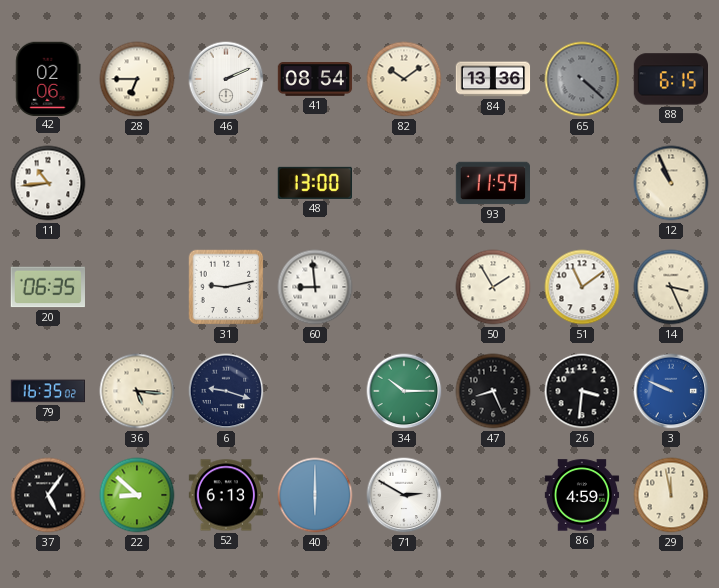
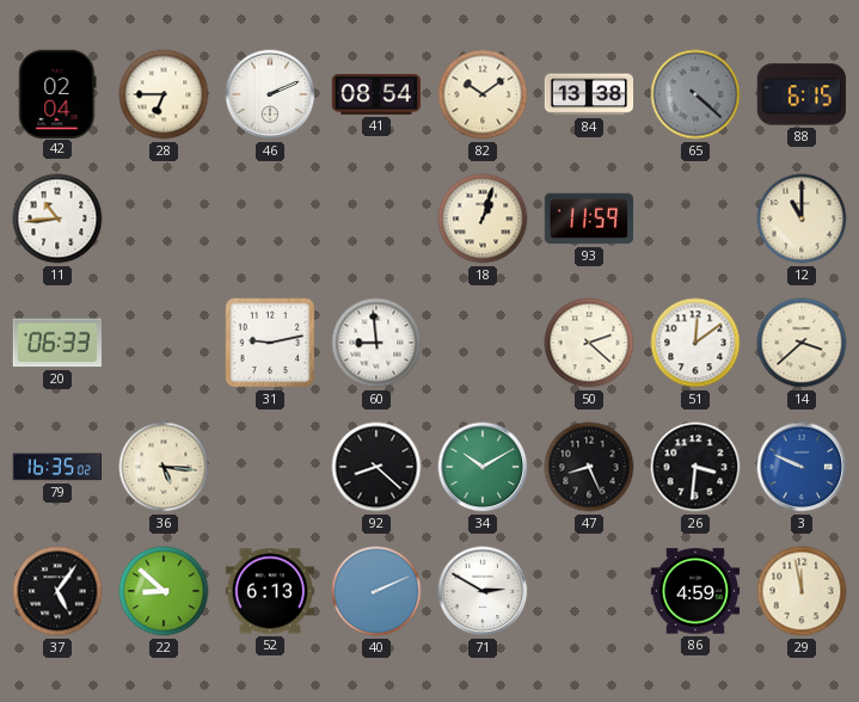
42: 02:06 -> 02:04 (57, 93)
84: 13:36 -> 13:38 (589, 94)
48: 13:00 -> none (314, 183)
18: none -> 1:03 (483, 218)
12: 10:56 -> 11:00 (802, 218)
20: 06:35 -> 06:33 (56, 343)
50: 1:55 -> 2:22 (589, 343)
51: 11:09 -> 12:09 (695, 343)
14: 3:26 -> 3:38 (802, 343)
6: 9:18 -> none (226, 391)
92: none -> 8:22 (376, 467)
34: 10:15 -> 10:10 (483, 467)
40: 6:00 -> 2:11 (376, 591)
